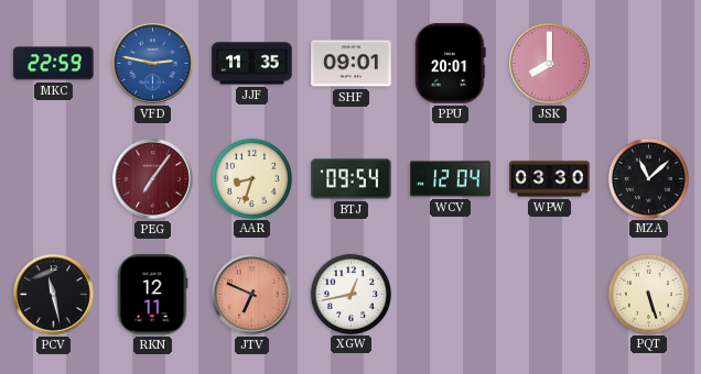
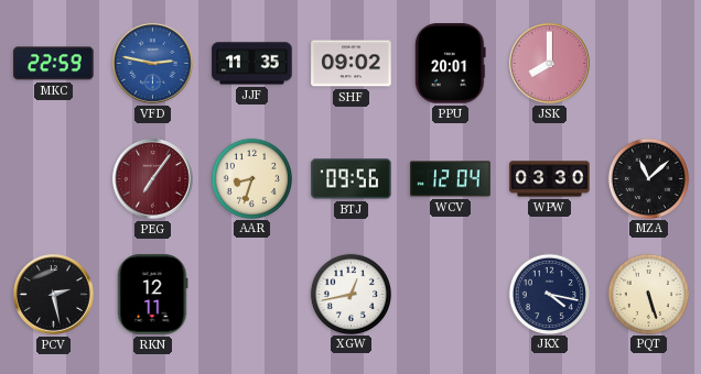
SHF: 09:01 -> 09:02 (352, 64)
BTJ: 09:54 -> 09:56 (352, 179)
PCV: 11:28 -> 2:28 (54, 295)
JTV: 6:49 -> none (252, 295)
JKX: none -> 4:17 (549, 294)
